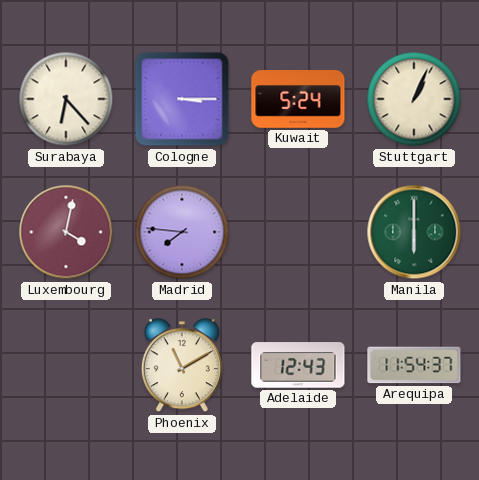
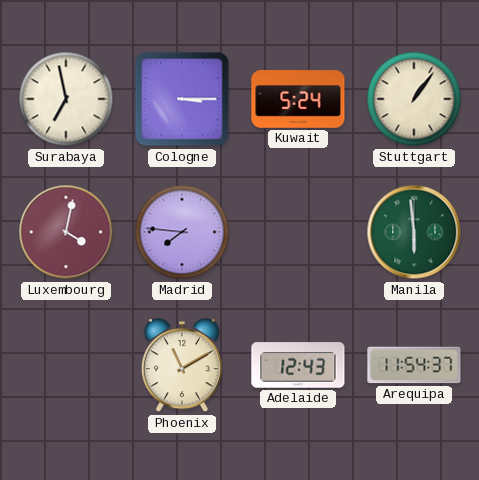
Surabaya: 6:23 -> 6:58 (66, 99)
Stuttgart: 1:04 -> 1:06 (414, 99)
Manila: 6:00 -> 5:59 (414, 232)
